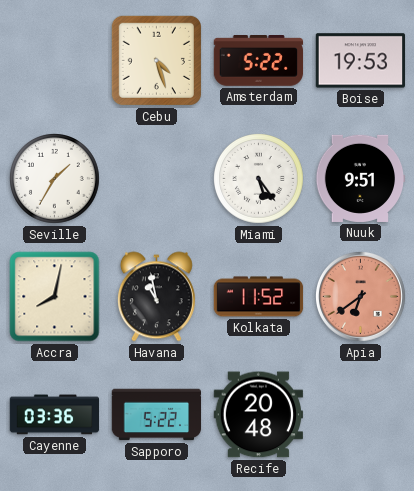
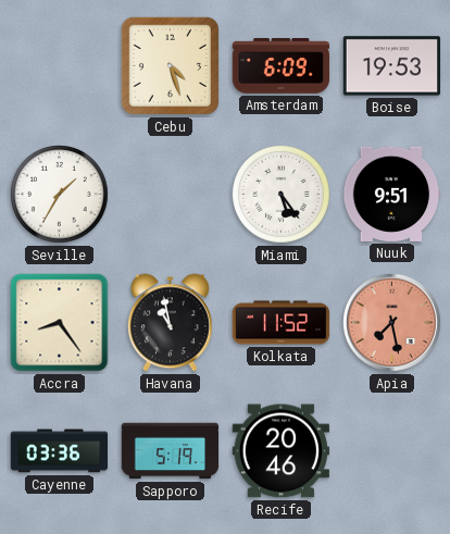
Amsterdam: 5:22 -> 6:09 (282, 66)
Accra: 8:02 -> 8:24 (60, 323)
Apia: 6:39 -> 7:28 (392, 323)
Sapporo: 5:22 -> 5:19 (171, 451)
Recife: 20:48 -> 20:46 (282, 451)
